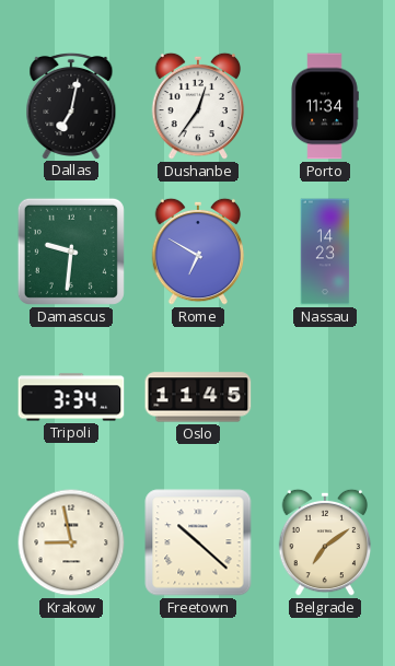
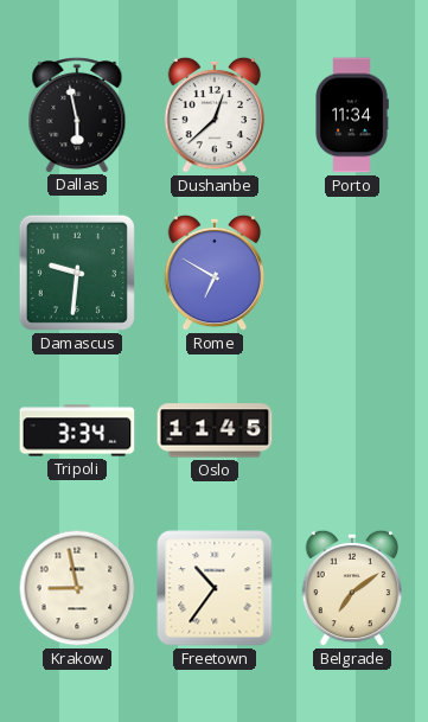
Dallas: 7:02 -> 5:58 (77, 114)
Dushanbe: 12:36 -> 12:38 (215, 115)
Nassau: 14:23 -> none (325, 252)
Freetown: 10:22 -> 10:36 (215, 588)
